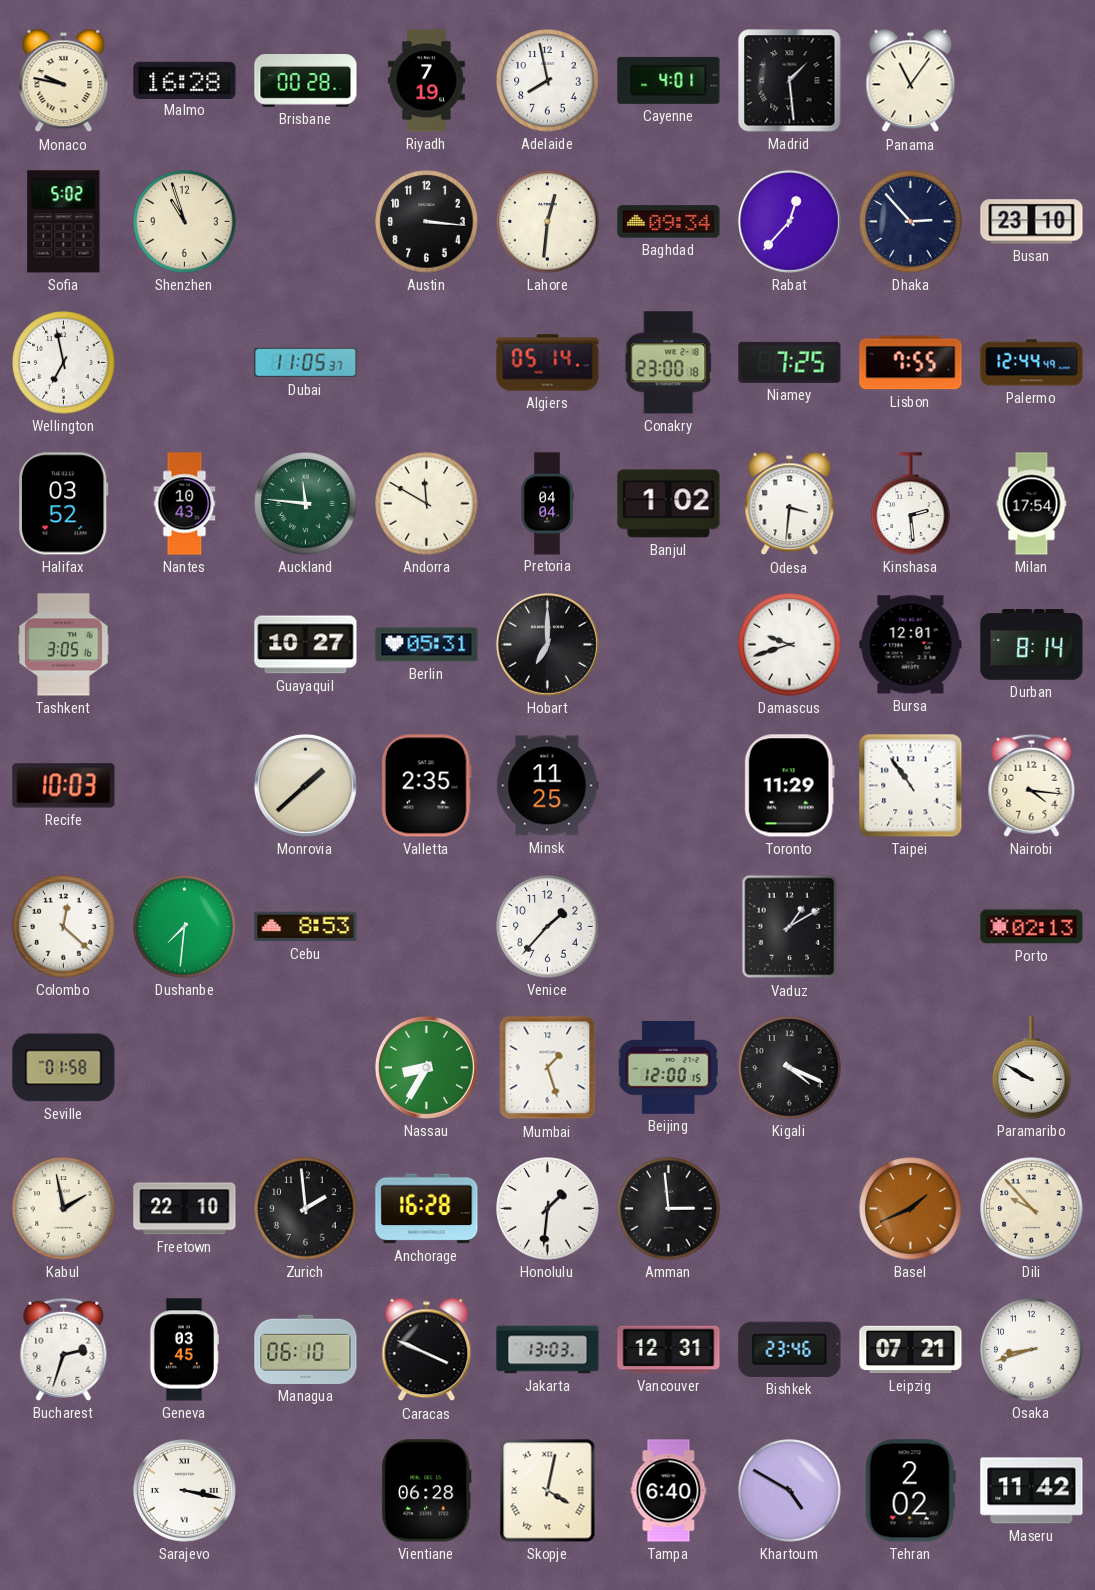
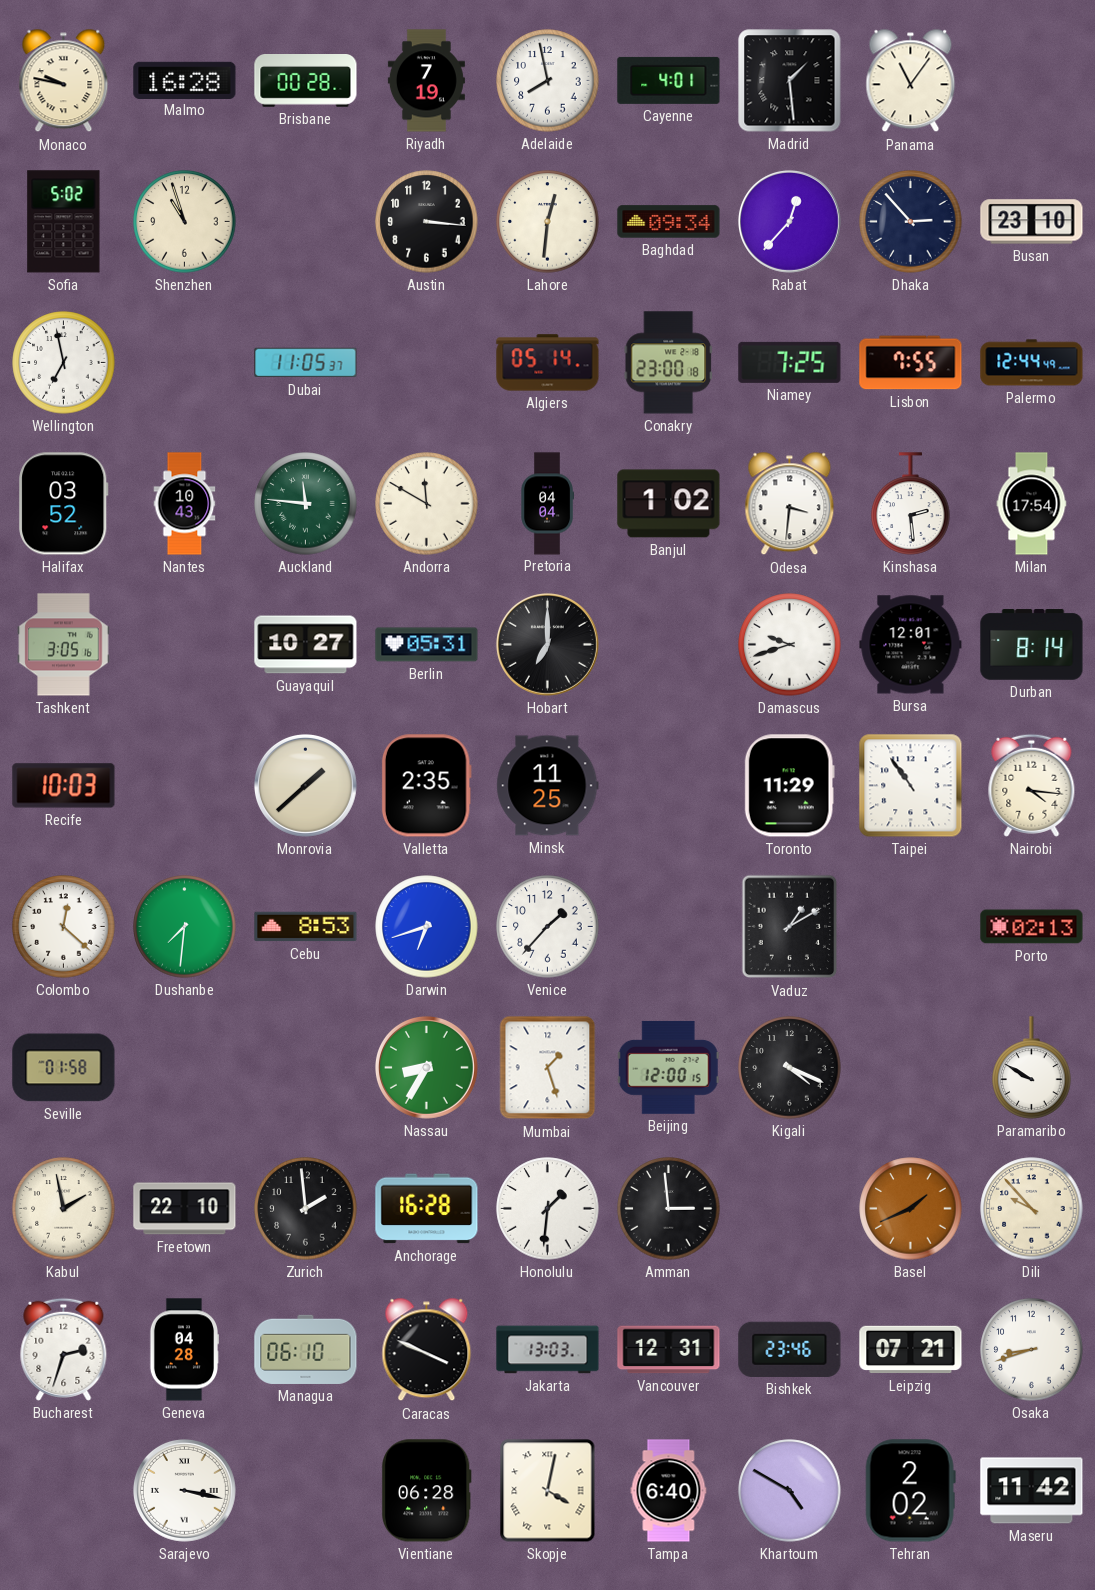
Darwin: none -> 6:42 (427, 927)
Geneva: 03:45 -> 04:28 (183, 1350)
